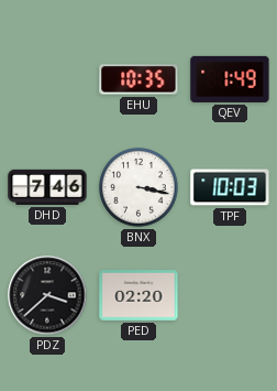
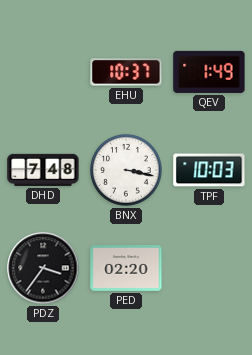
EHU: 10:35 -> 10:37 (126, 72)
DHD: 7:46 -> 7:48 (43, 170)
PDZ: 3:38 -> 3:36 (43, 268)
